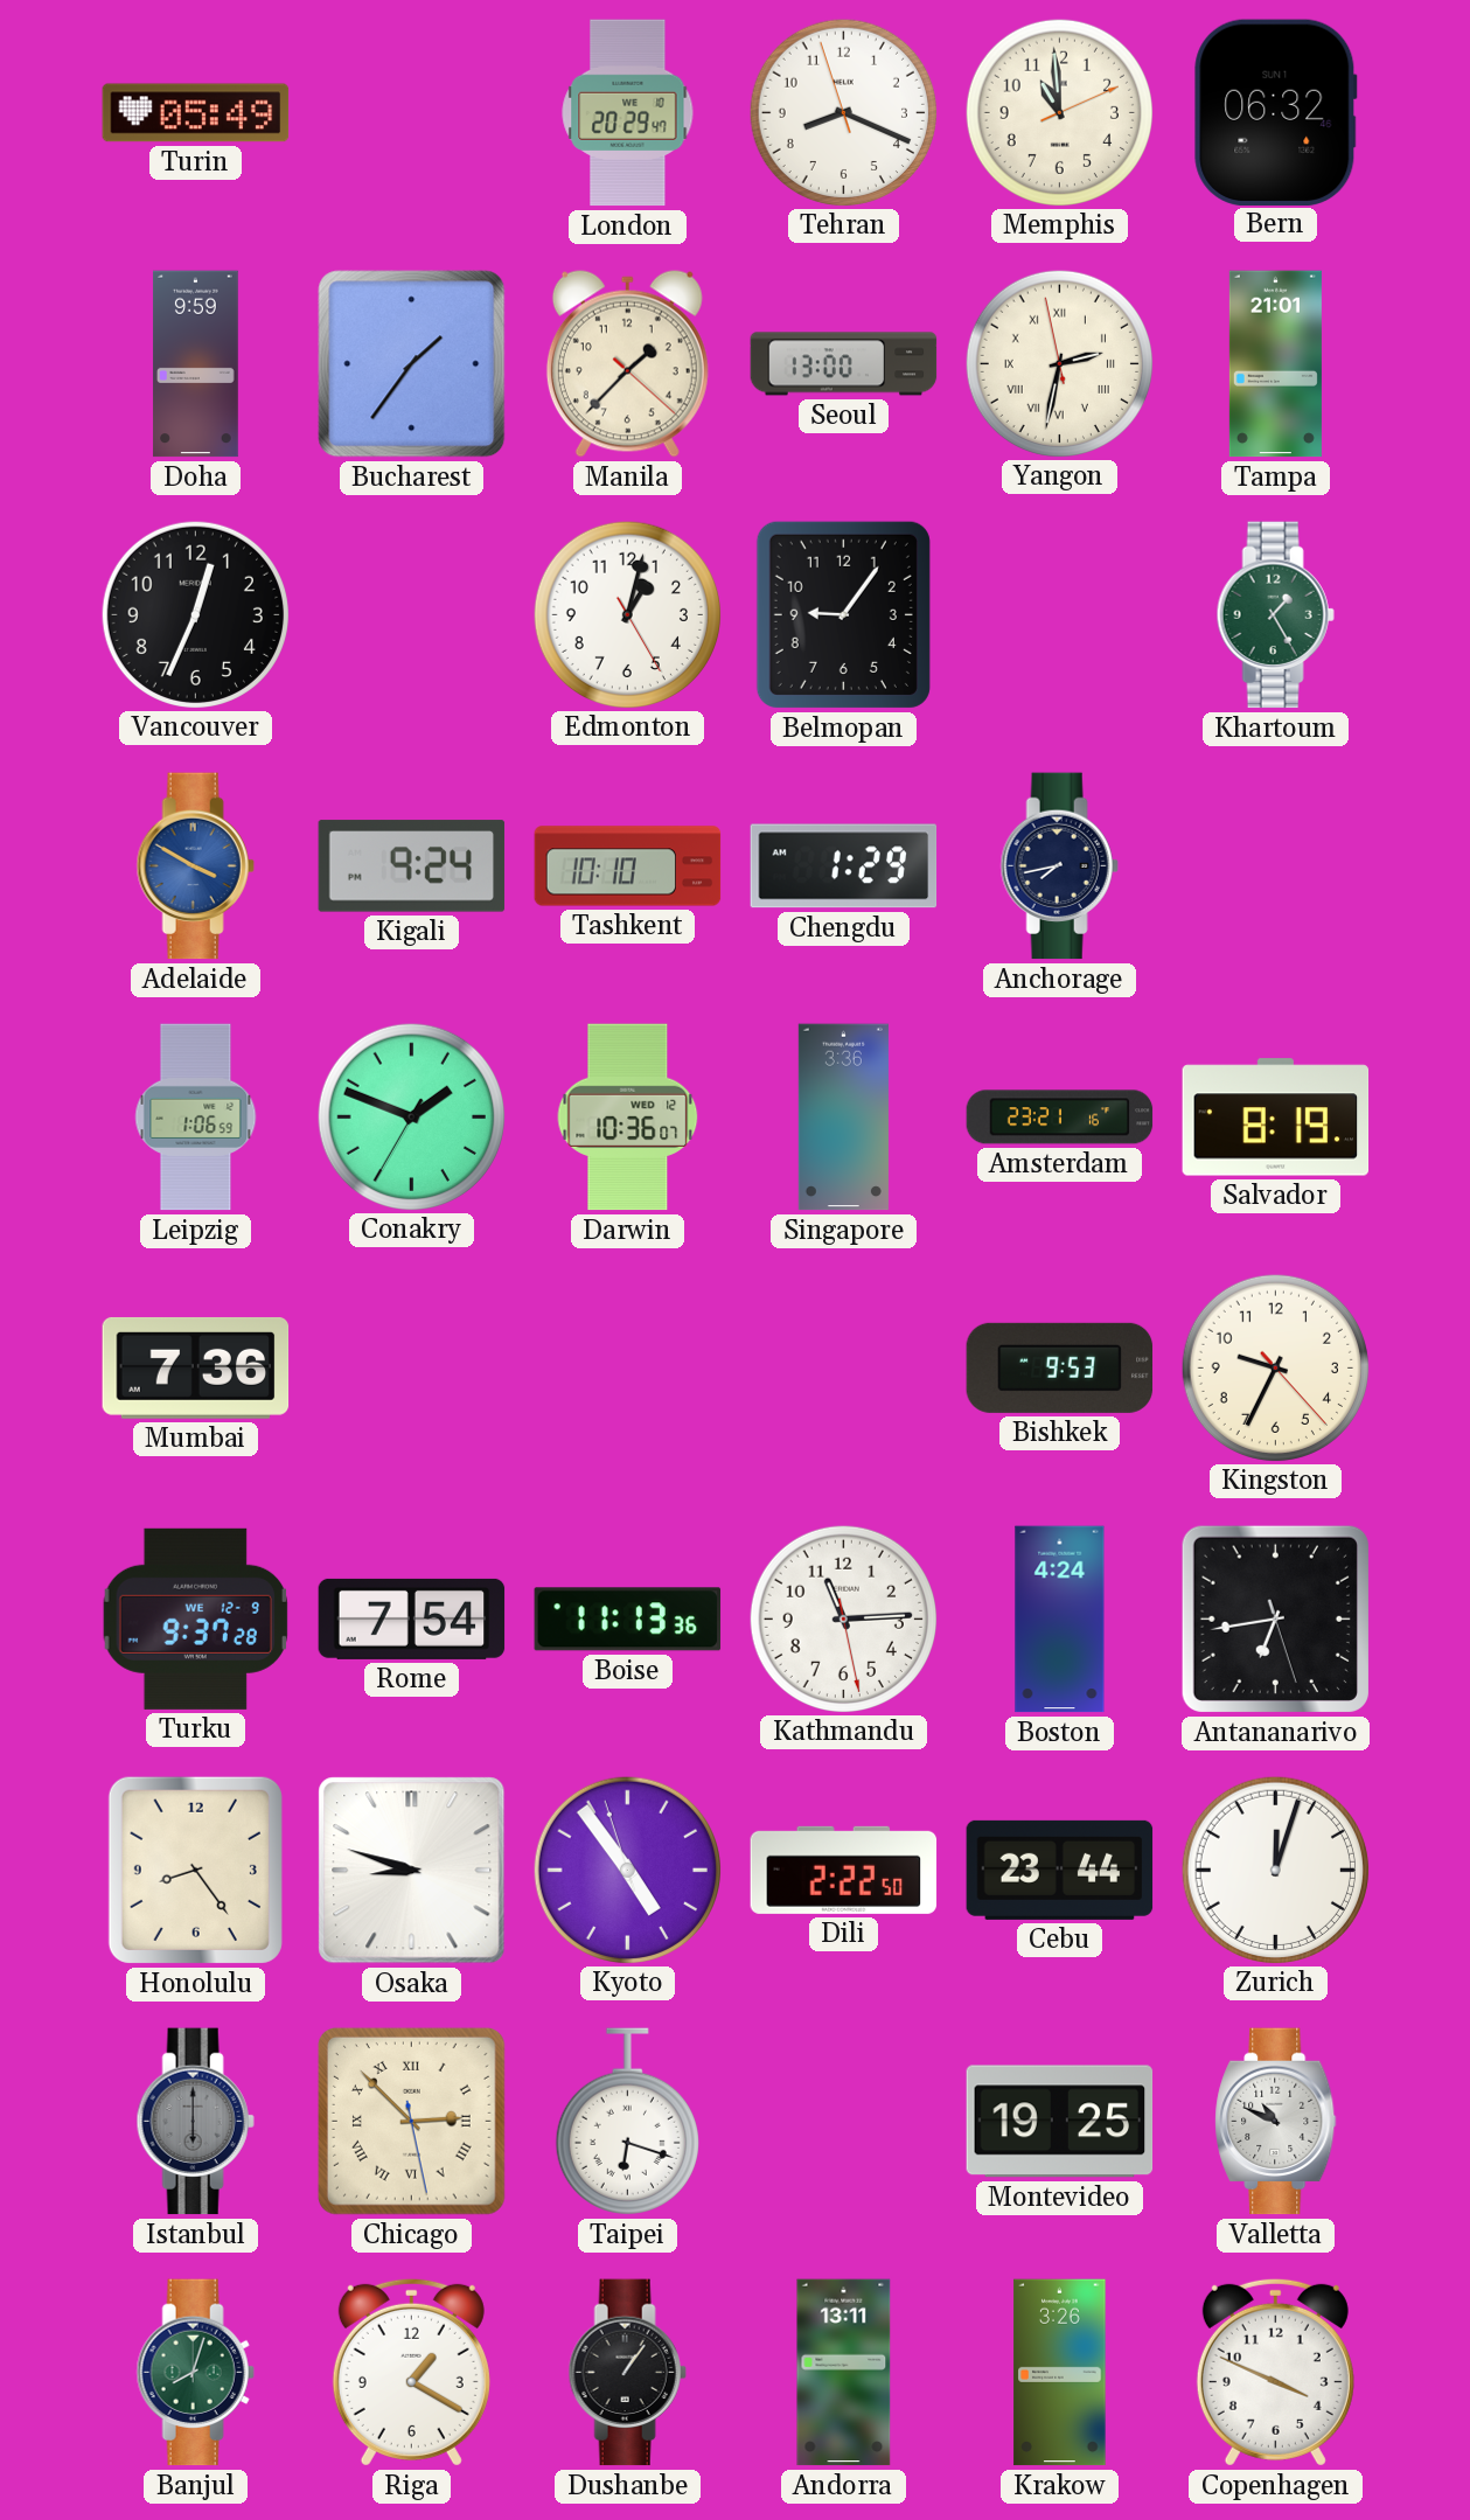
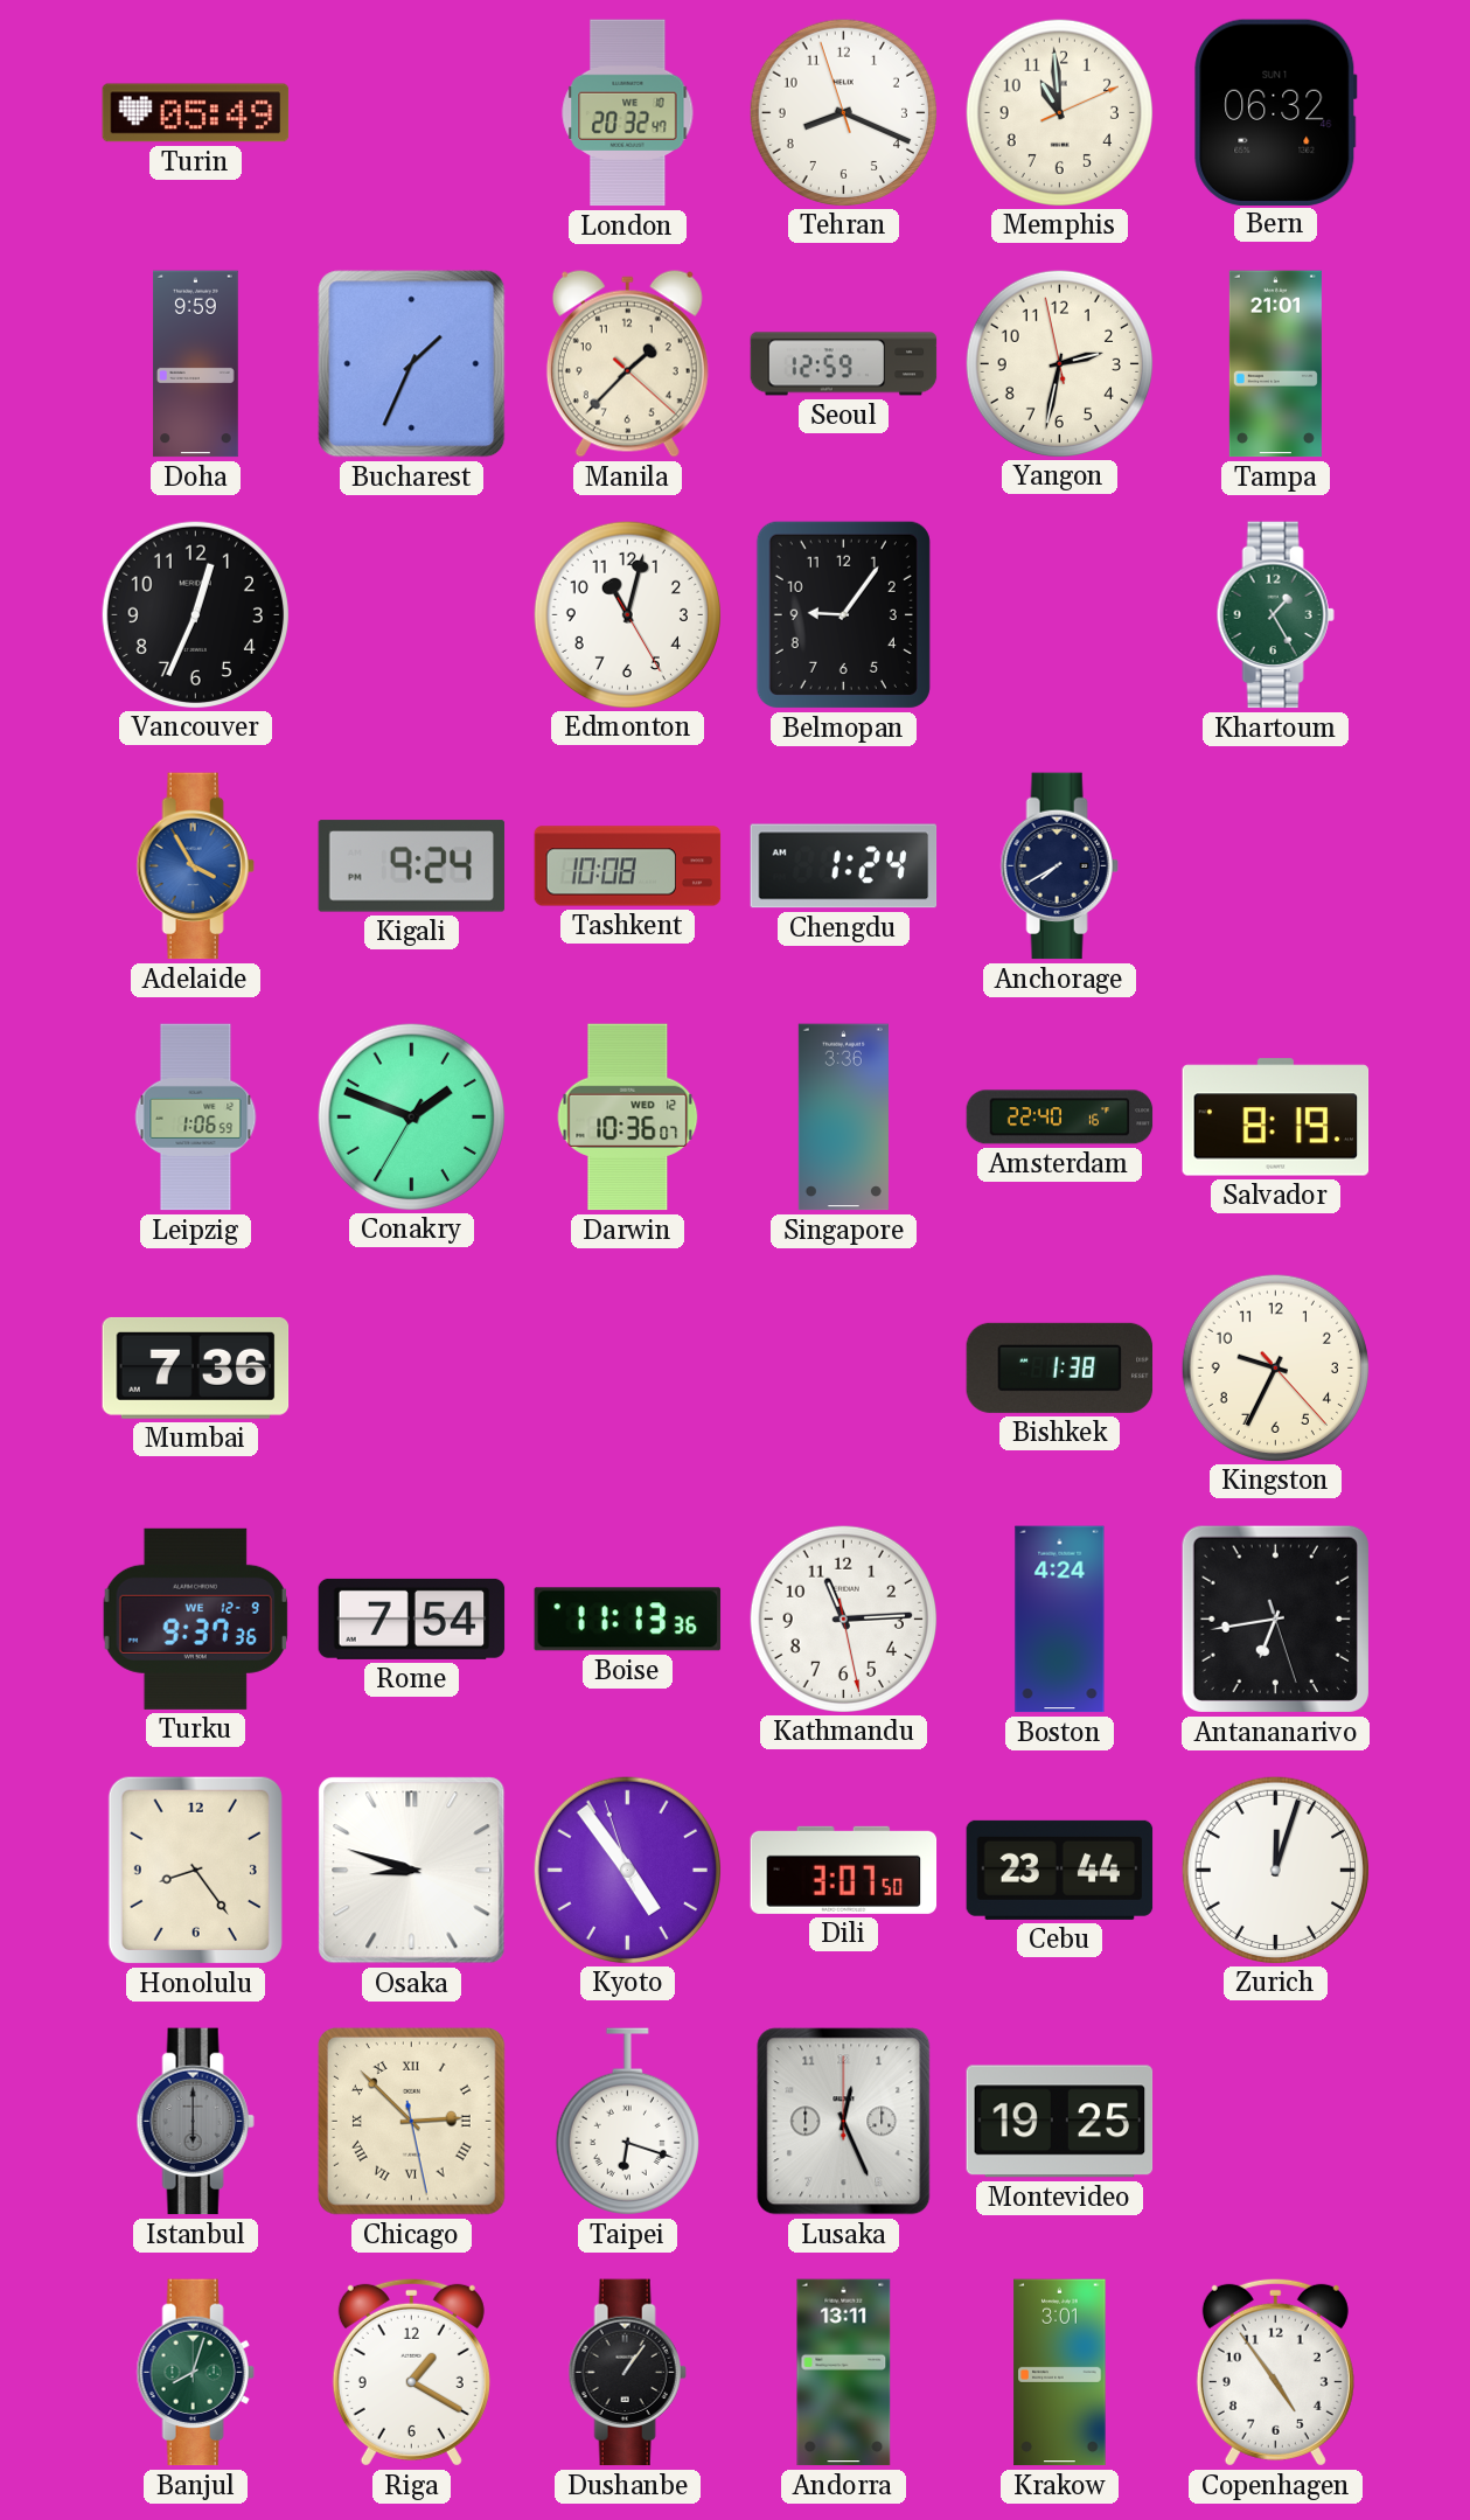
London: 20:29 -> 20:32 (628, 113)
Bucharest: 1:36 -> 1:34 (412, 364)
Seoul: 13:00 -> 12:59 (844, 364)
Yangon numerals: Roman -> Arabic (1059, 363)
Edmonton: 1:02 -> 11:02 (627, 614)
Adelaide: 3:50 -> 3:55 (195, 866)
Tashkent: 10:10 -> 10:08 (628, 866)
Chengdu: 1:29 -> 1:24 (844, 866)
Anchorage: 7:43 -> 7:40 (1059, 866)
Amsterdam: 23:21 -> 22:40 (1060, 1118)
Bishkek: 9:53 -> 1:38 (1060, 1367)
Turku: 9:37:28 -> 9:37:36 (195, 1618)
Dili: 2:22 -> 3:07 (844, 1870)
Lusaka: none -> 12:26 (844, 2122)
Valletta: 10:49 -> none (1276, 2122)
Krakow: 3:26 -> 3:01 (1060, 2373)
Copenhagen: 3:49 -> 4:54 (1275, 2372)
